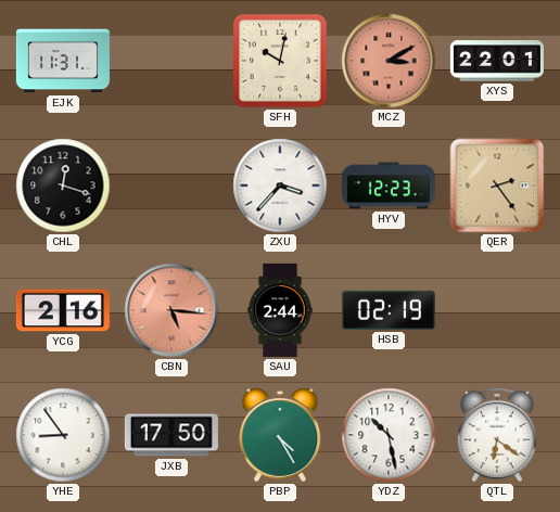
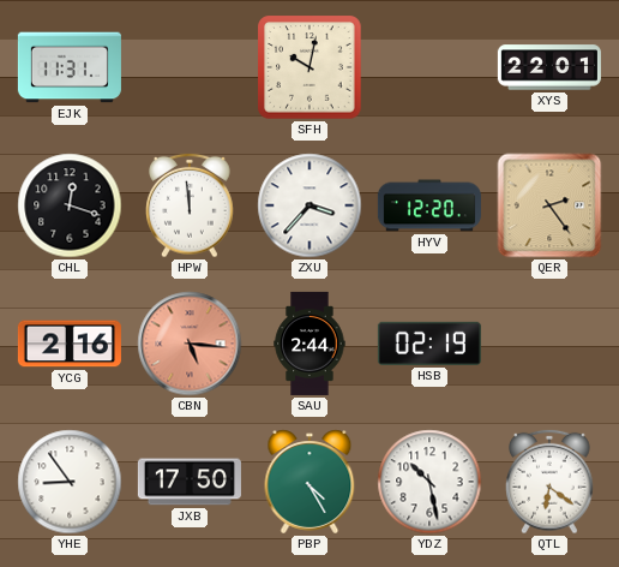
MCZ: 3:10 -> none (389, 61)
HPW: none -> 11:59 (190, 205)
HYV: 12:23 -> 12:20 (429, 205)
